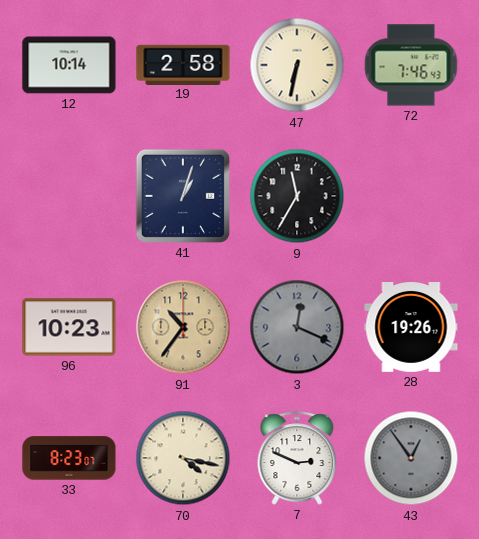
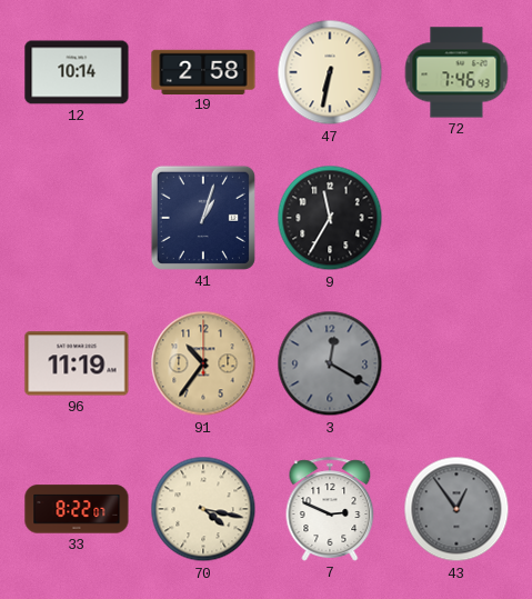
96: 10:23 -> 11:19 (77, 363)
3: 12:19 -> 12:20 (330, 363)
28: 19:26 -> none (411, 328)
33: 8:23 -> 8:22 (77, 509)
